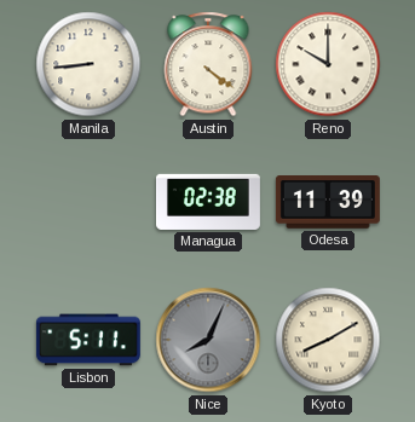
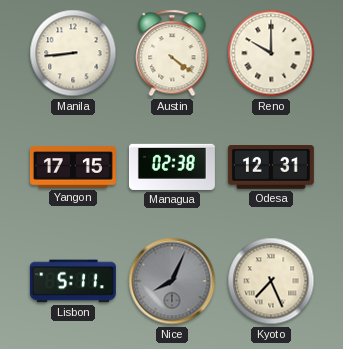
Yangon: none -> 17:15 (73, 167)
Odesa: 11:39 -> 12:31 (271, 168)
Kyoto: 8:10 -> 7:26 (271, 281)
